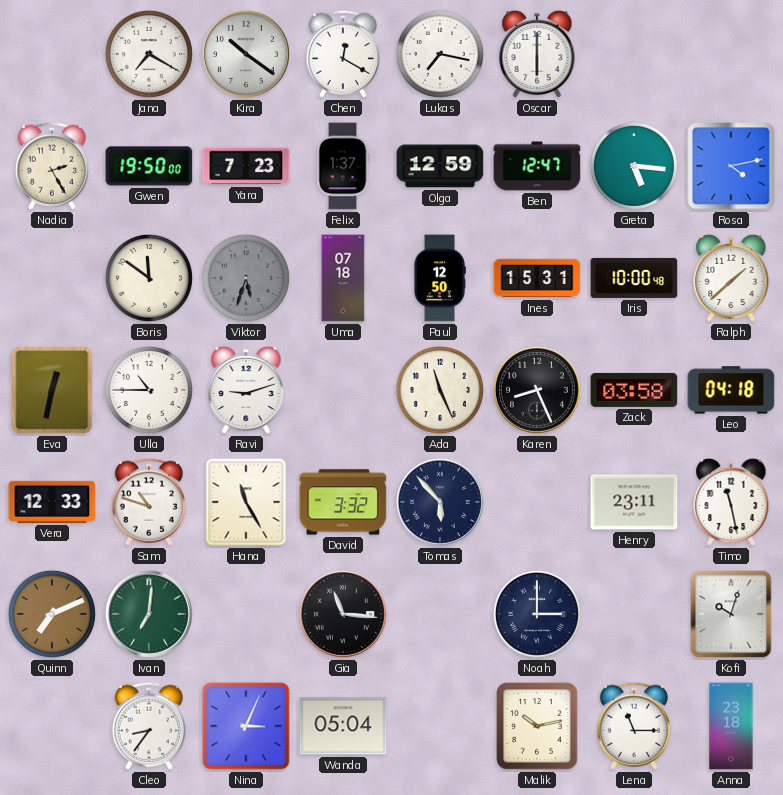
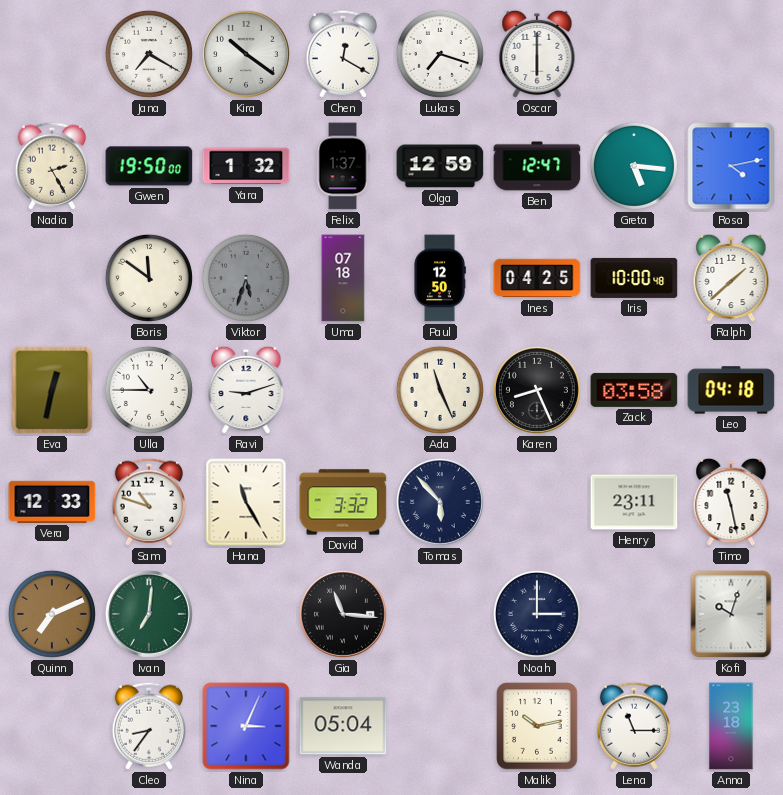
Lukas: 7:17 -> 7:18 (440, 54)
Yara: 7:23 -> 1:32 (246, 166)
Ines: 15:31 -> 04:25 (537, 278)
